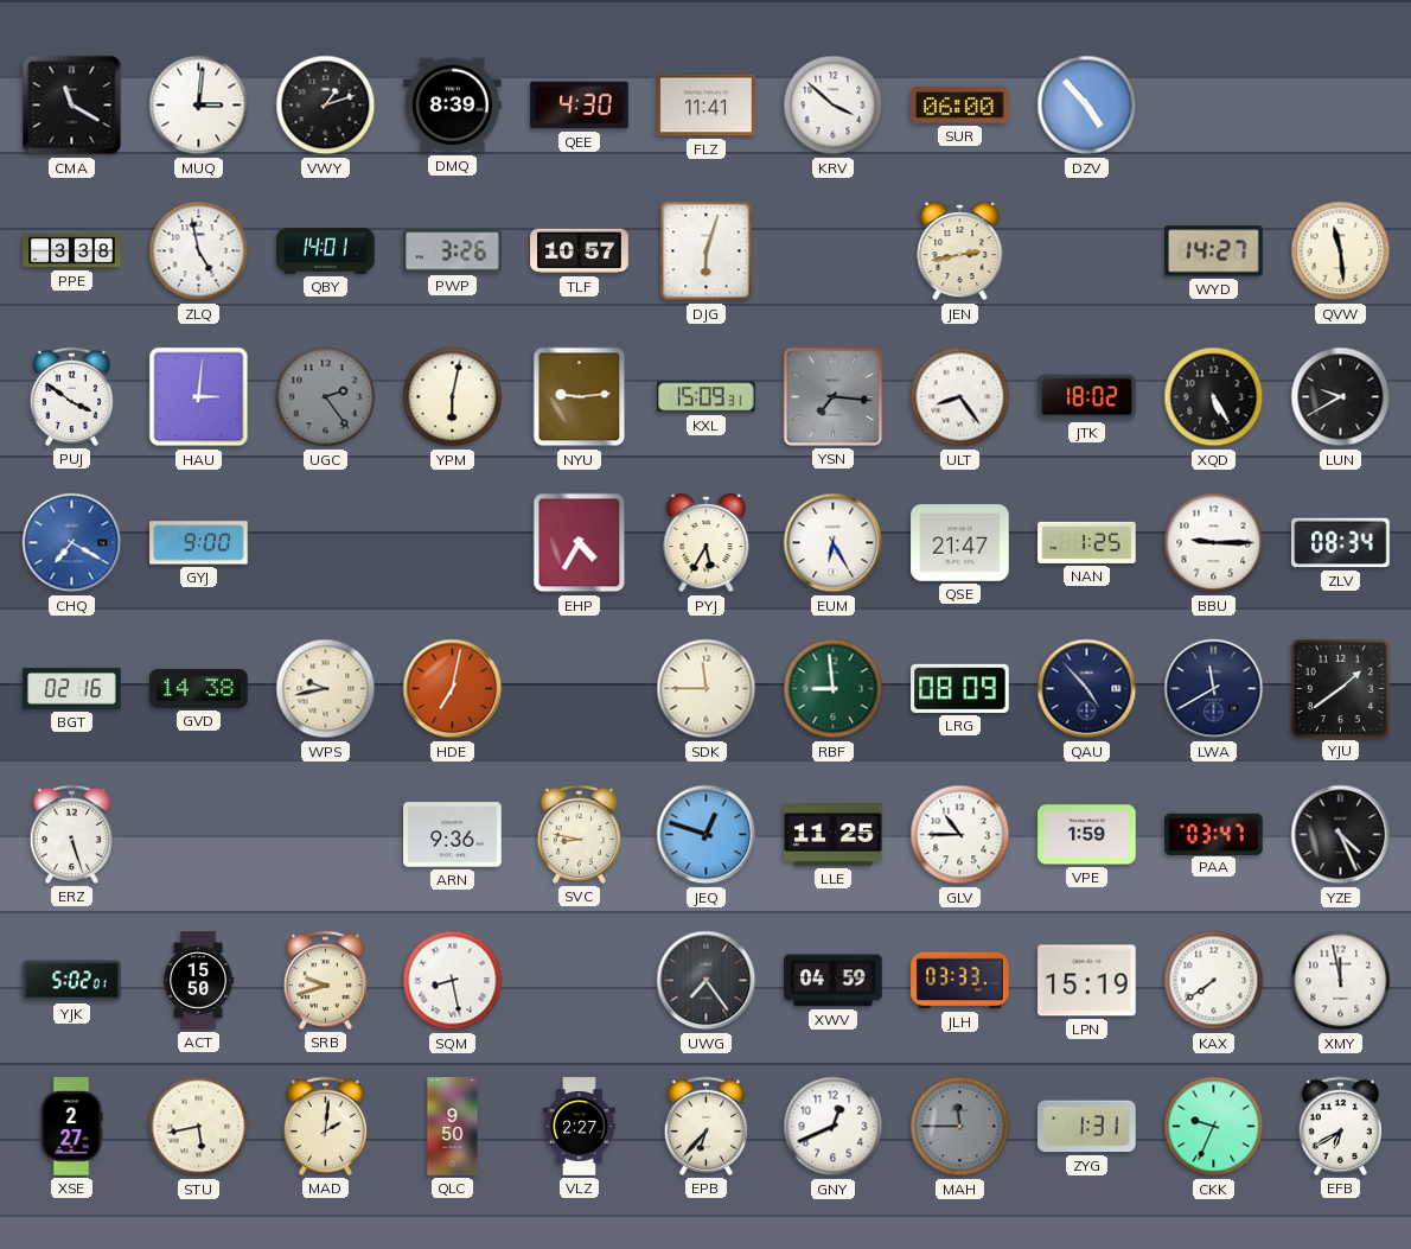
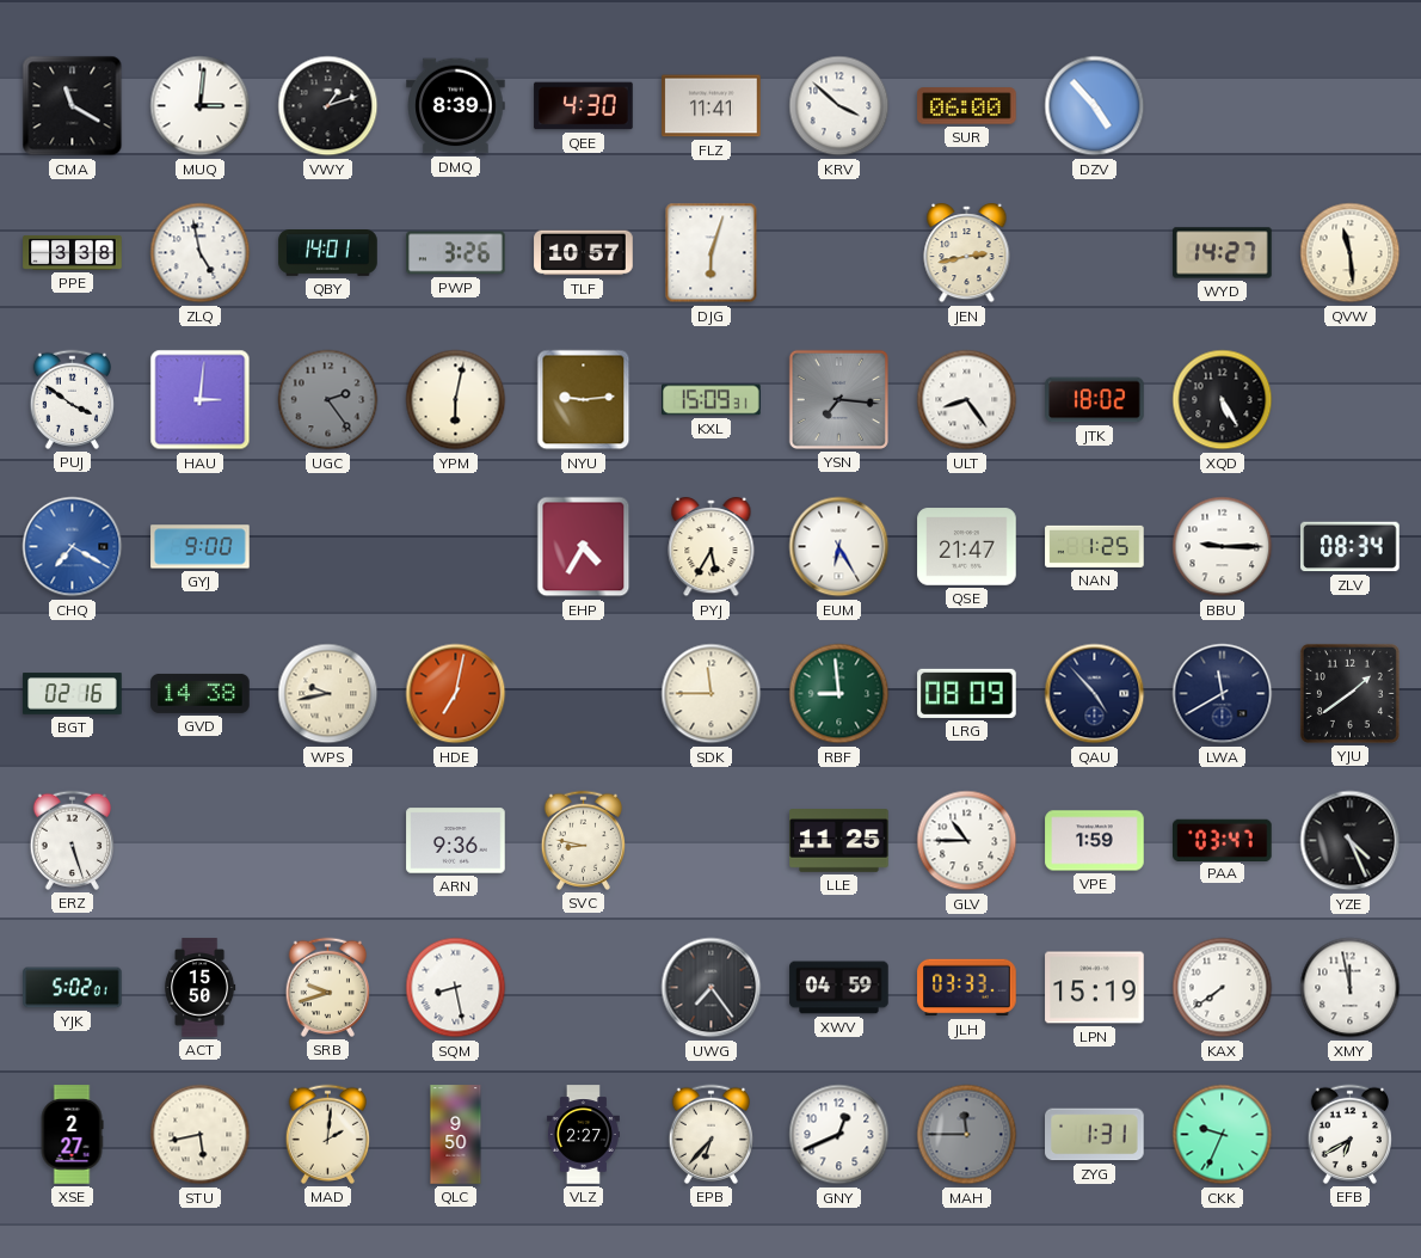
LUN: 9:40 -> none (1341, 397)
JEQ: 12:48 -> none (707, 835)
